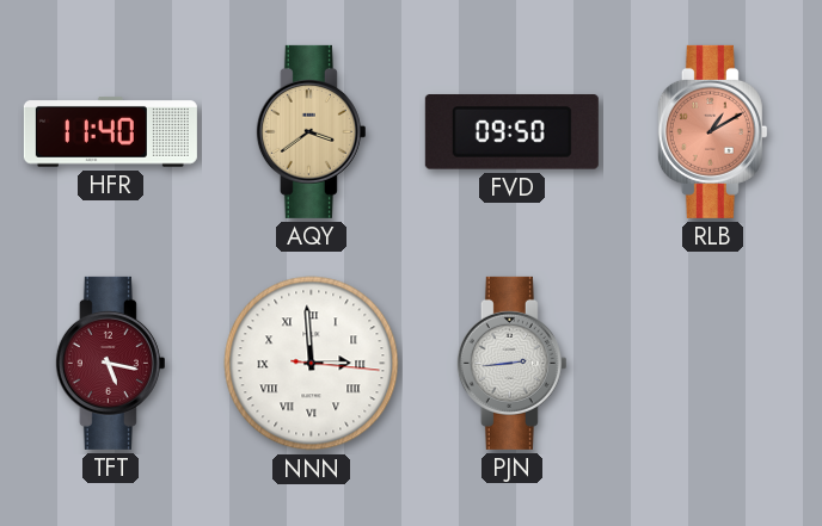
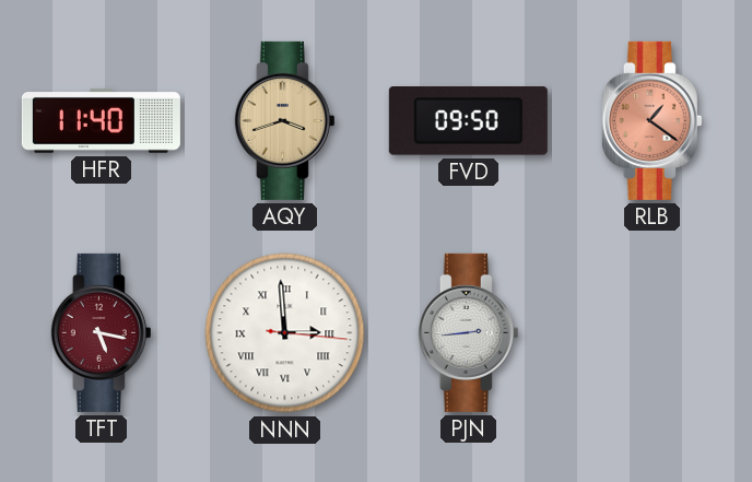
AQY: 3:39 -> 3:42 (284, 120)
RLB: 1:10 -> 1:21 (651, 120)
